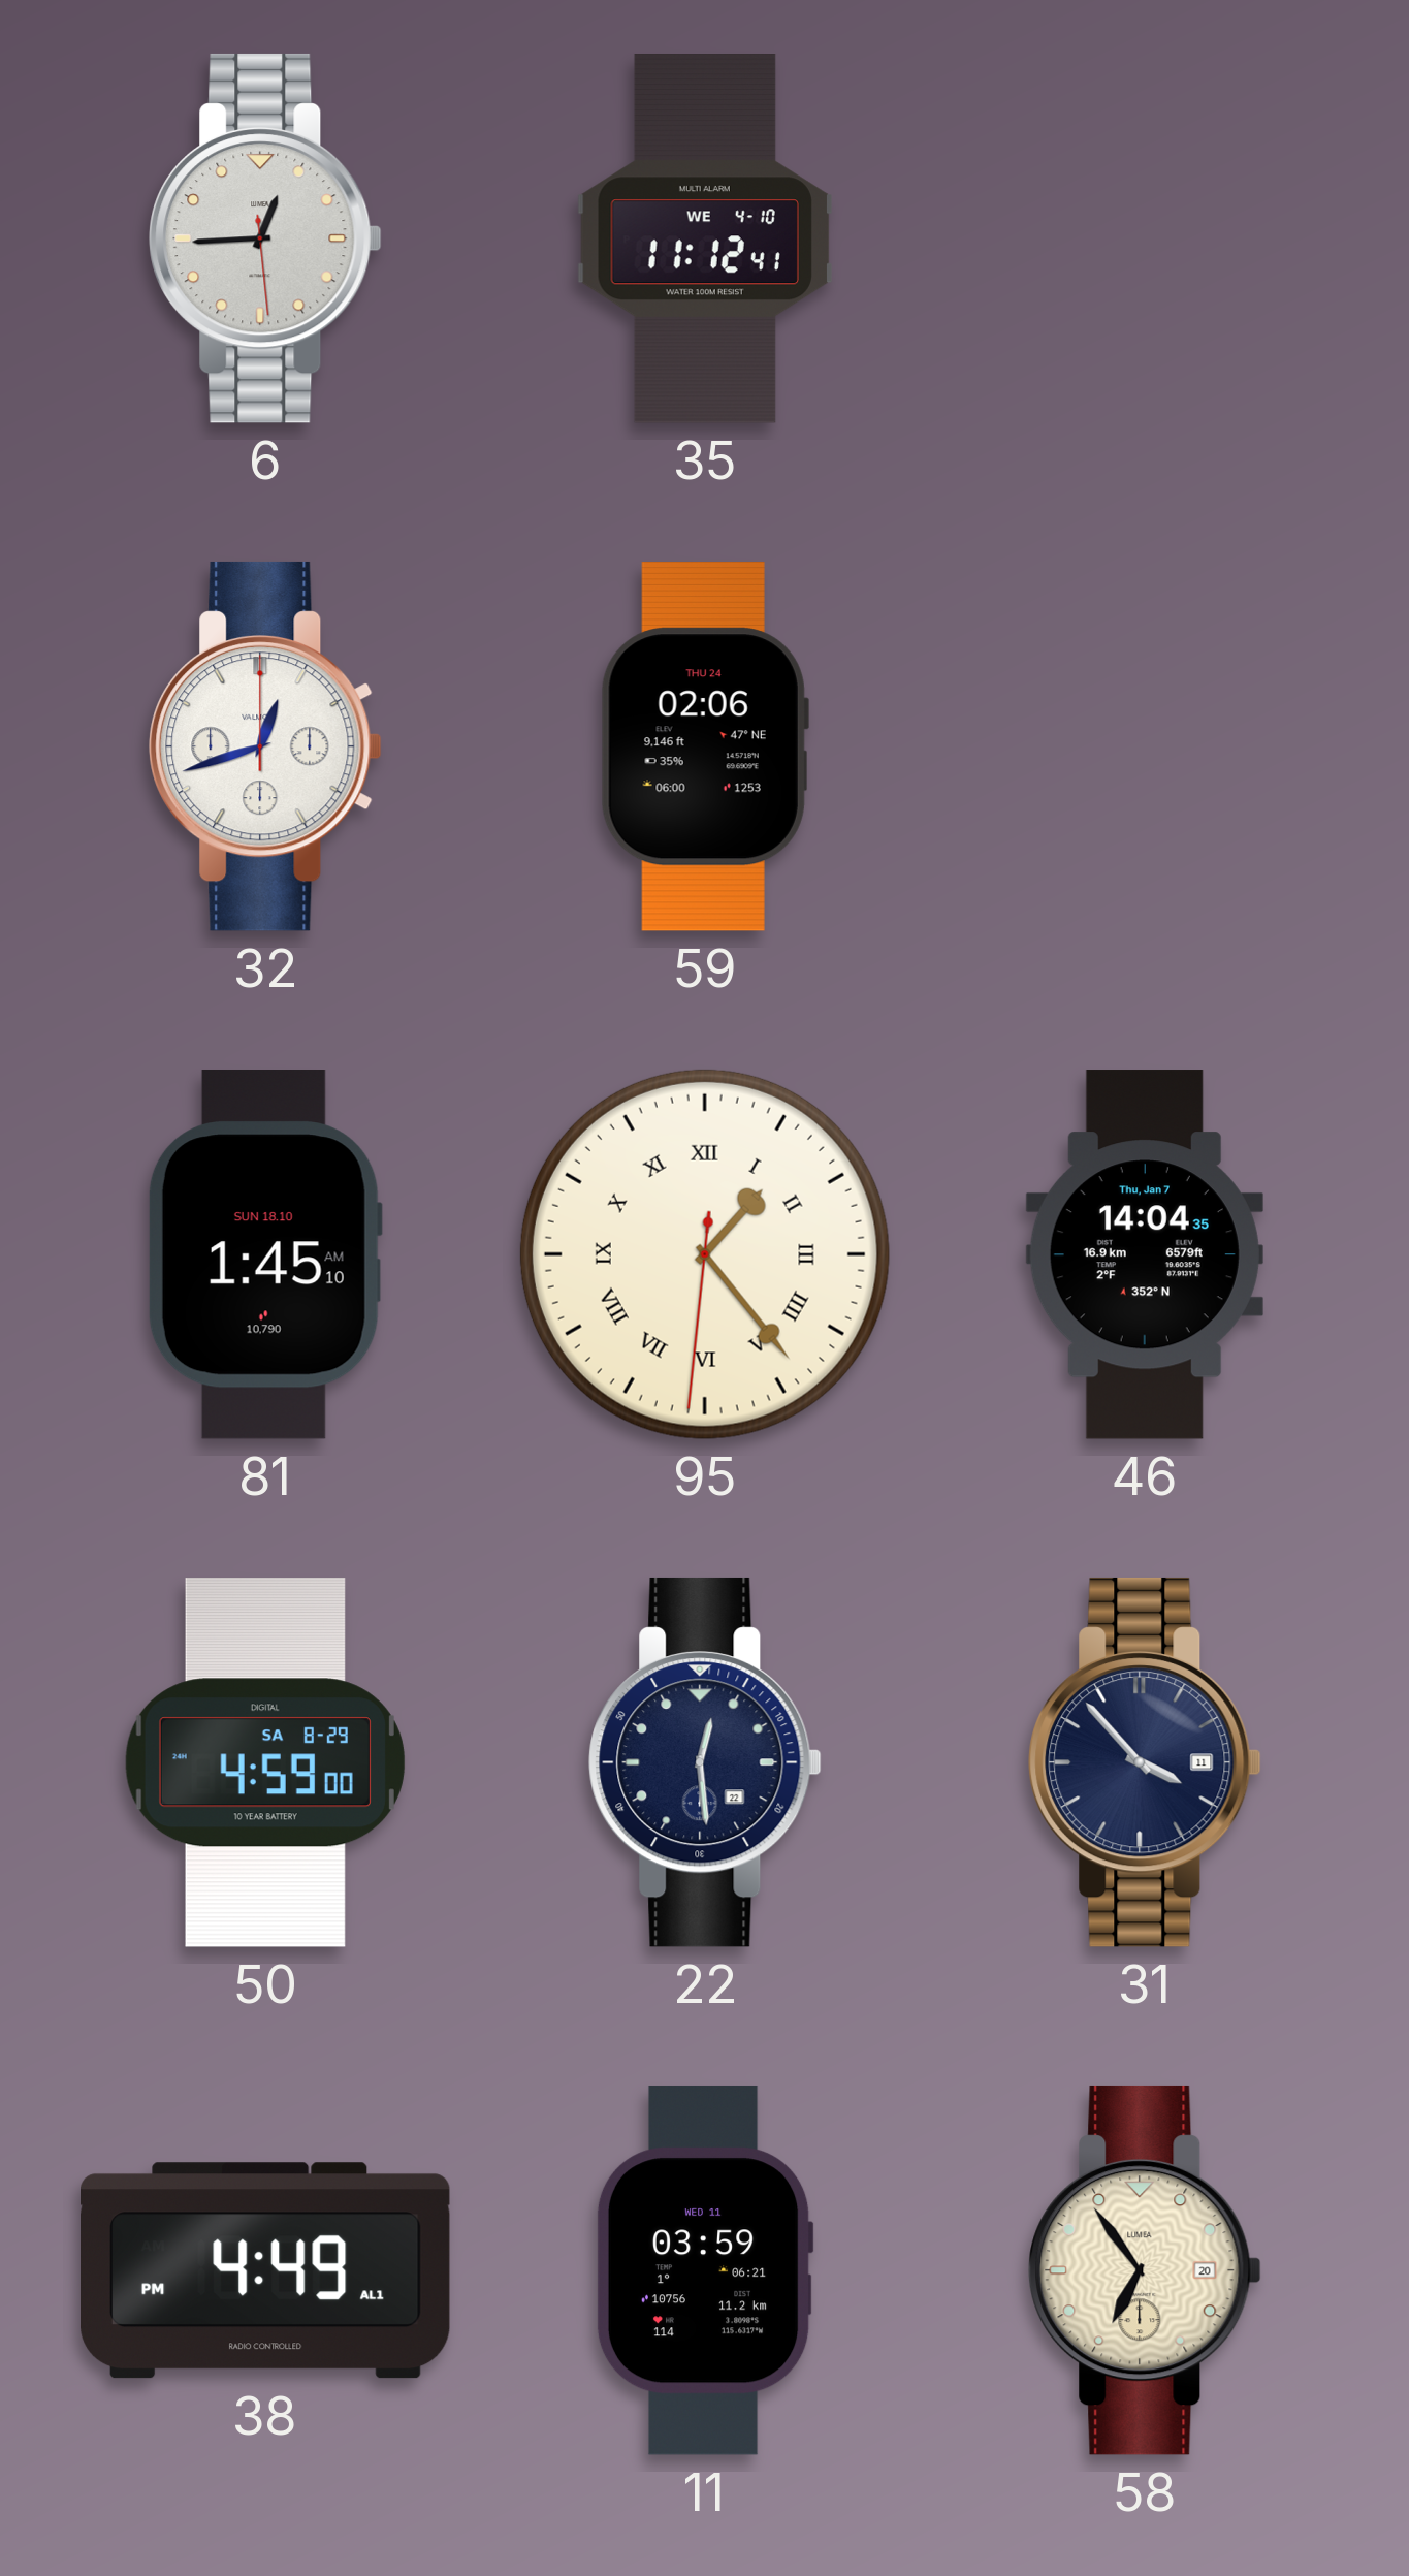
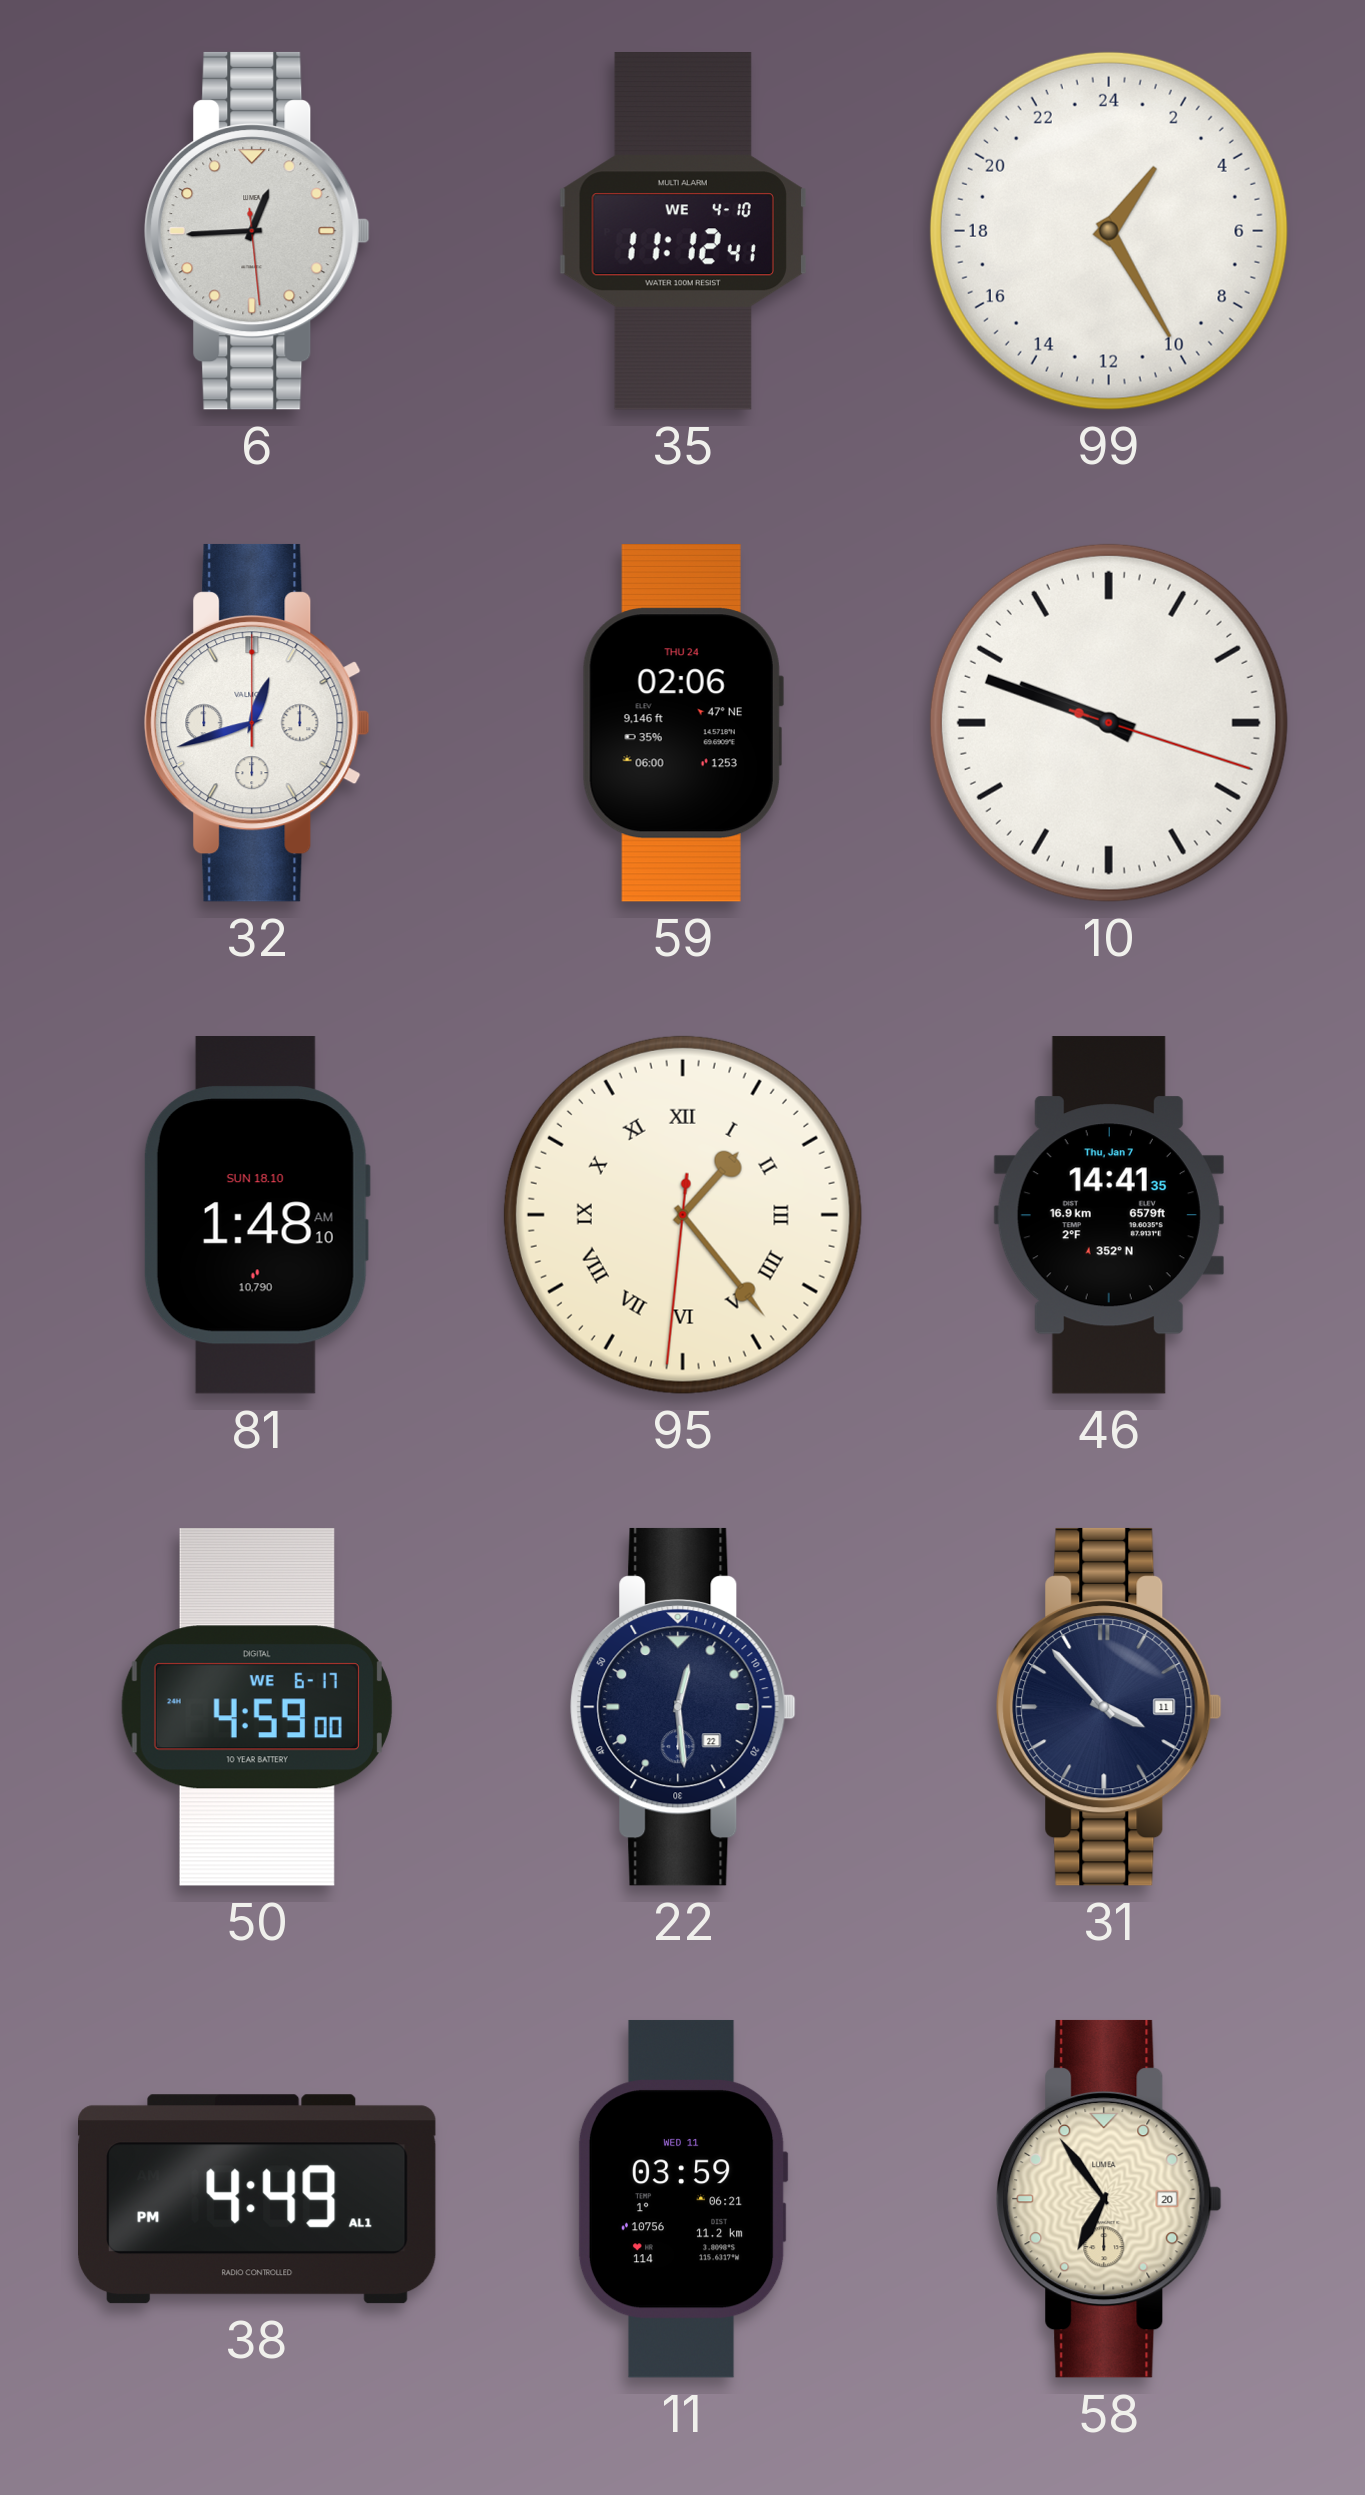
99: none -> 2:25 (1109, 231)
10: none -> 9:48 (1109, 723)
81: 1:45 -> 1:48 (257, 1216)
46: 14:04 -> 14:41 (1109, 1215)
50 date: SA 8-29 -> WE 6-17 (257, 1707)
